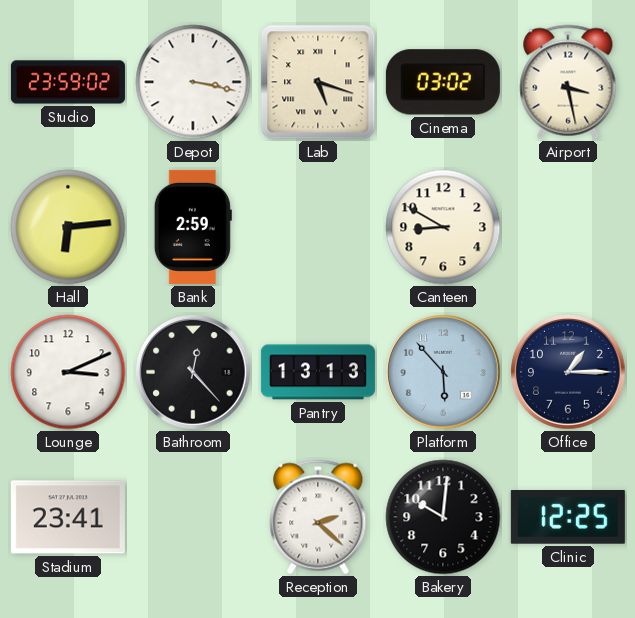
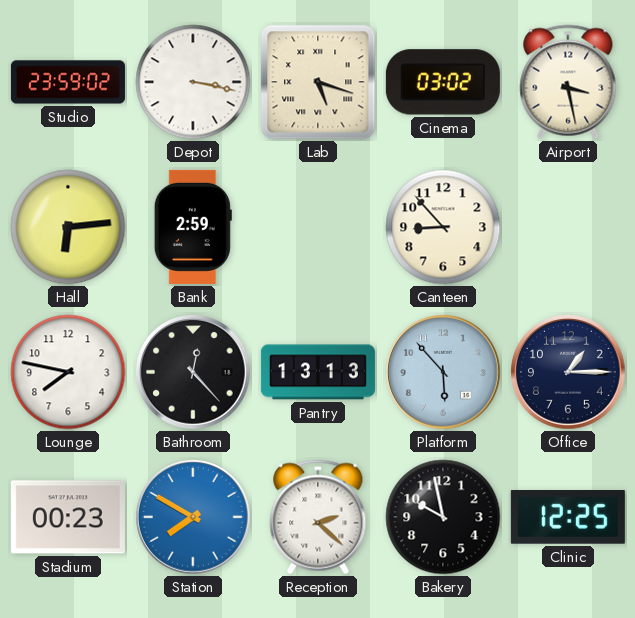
Canteen: 8:50 -> 8:53 (443, 227)
Lounge: 3:11 -> 7:47 (68, 372)
Stadium: 23:41 -> 00:23 (68, 517)
Station: none -> 7:50 (193, 517)
Bakery: 10:01 -> 9:58 (443, 517)
